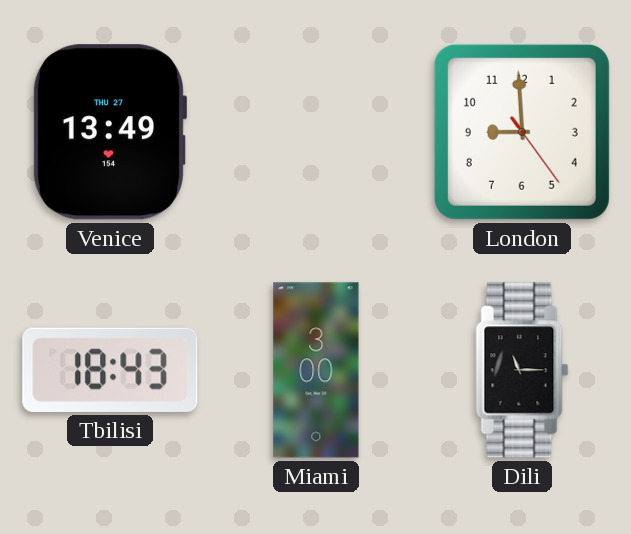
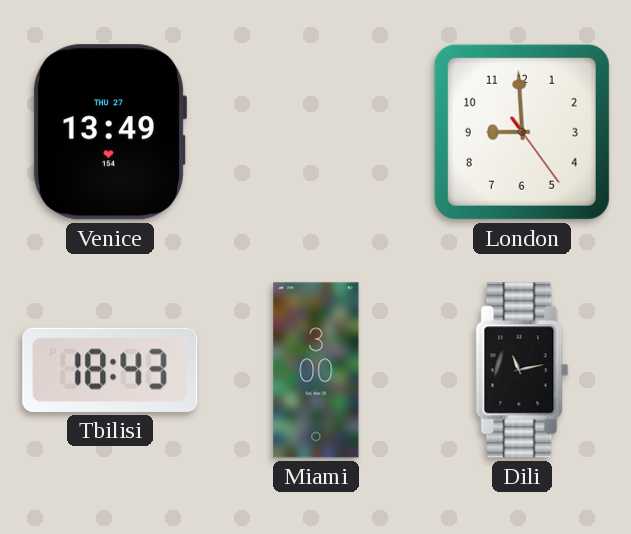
Dili: 11:15 -> 11:13 (522, 370)
